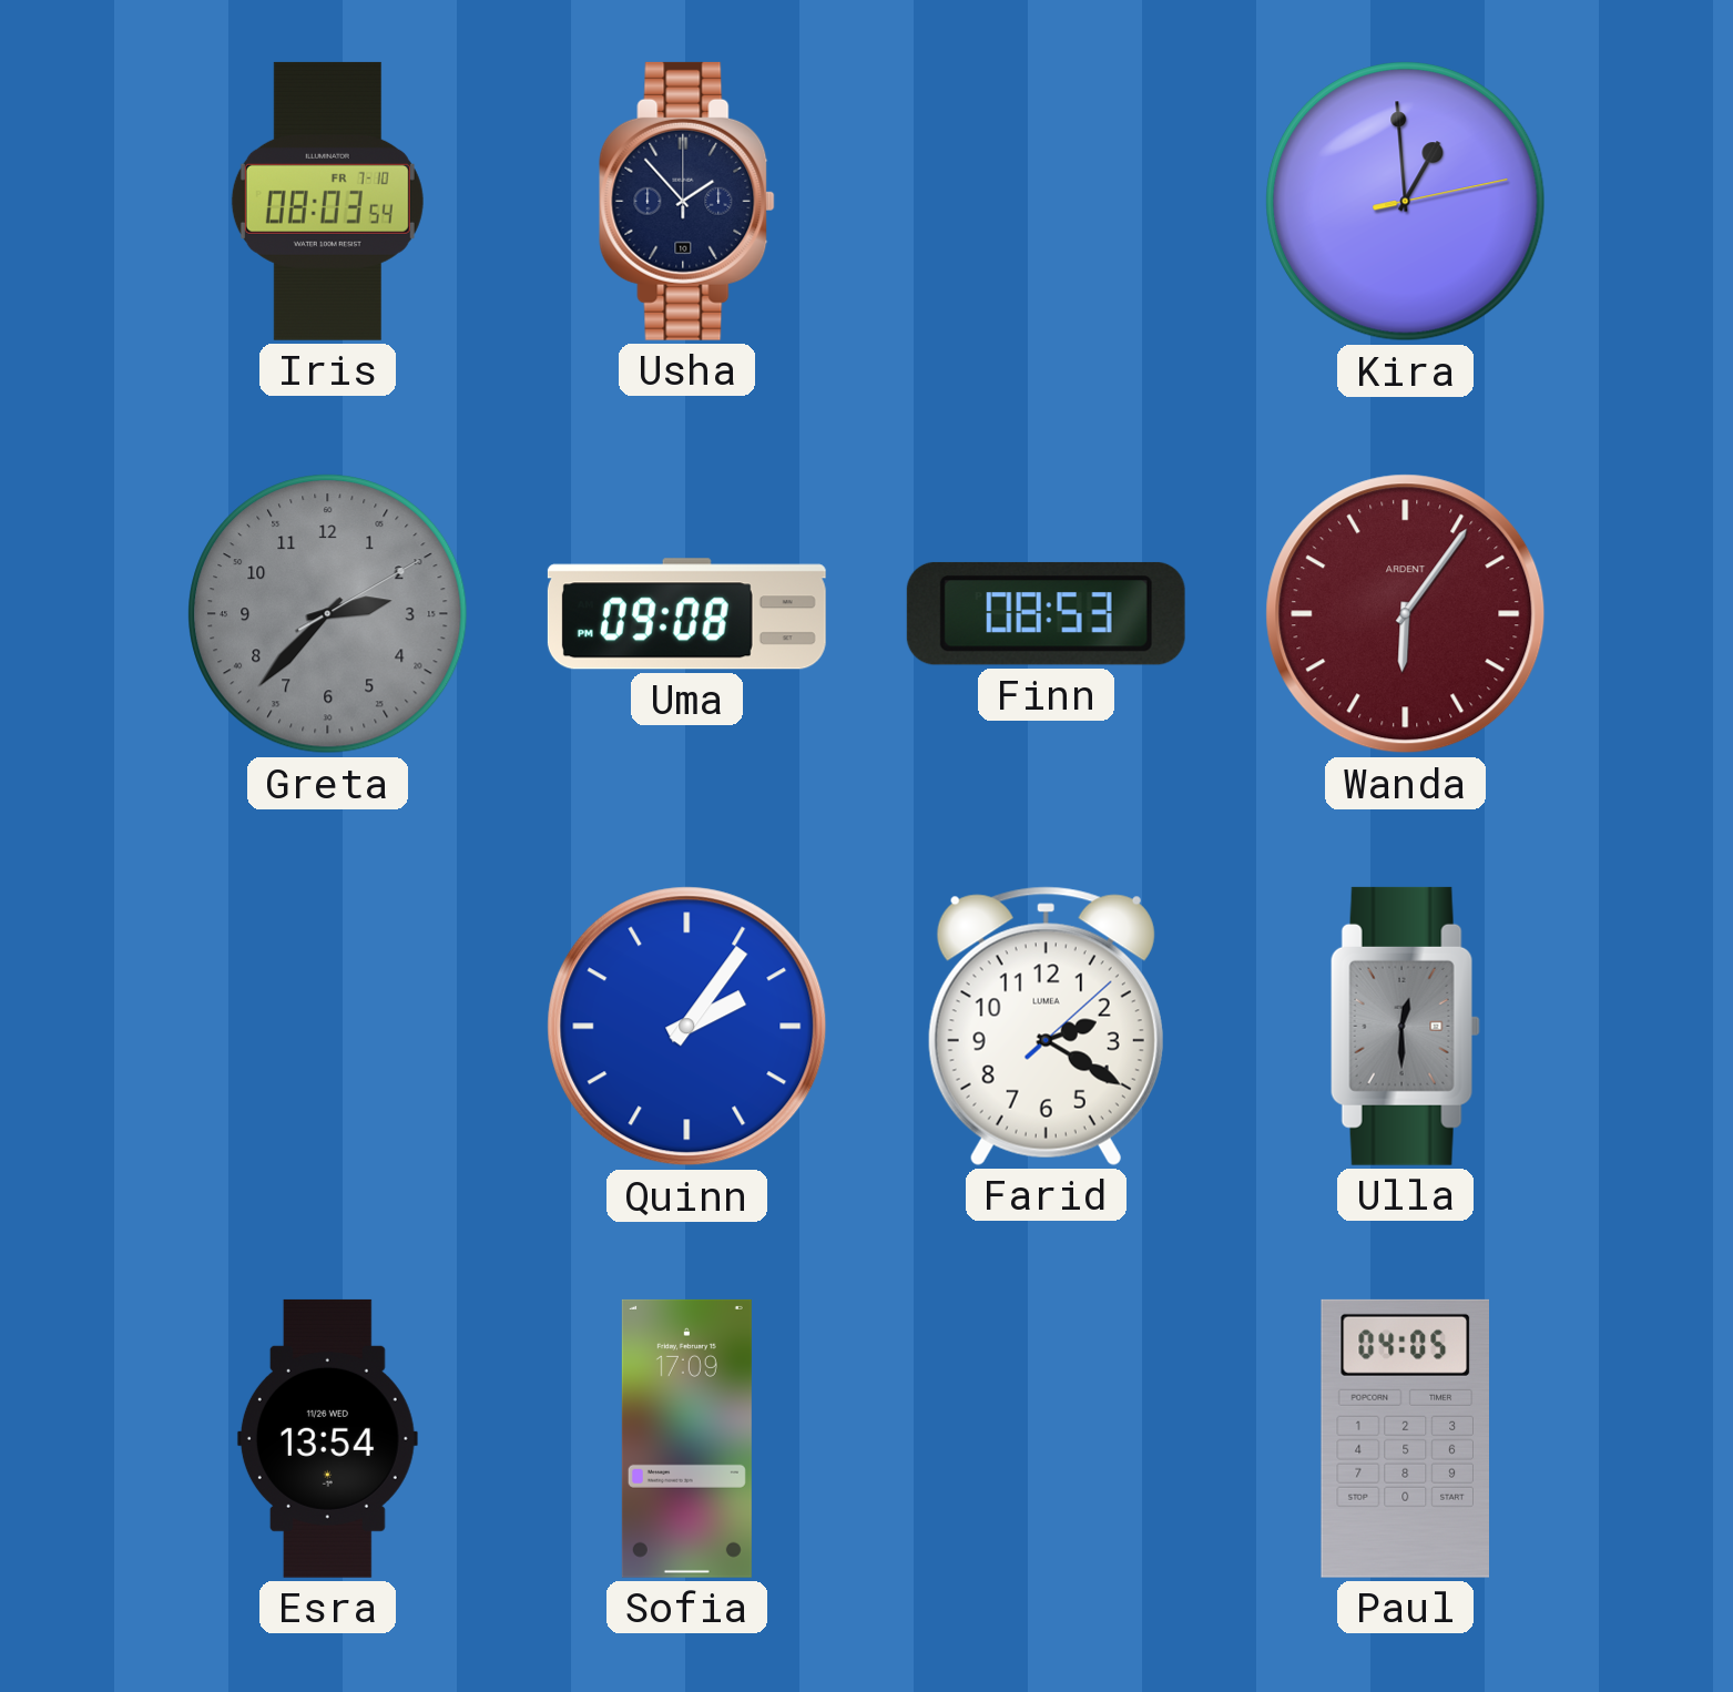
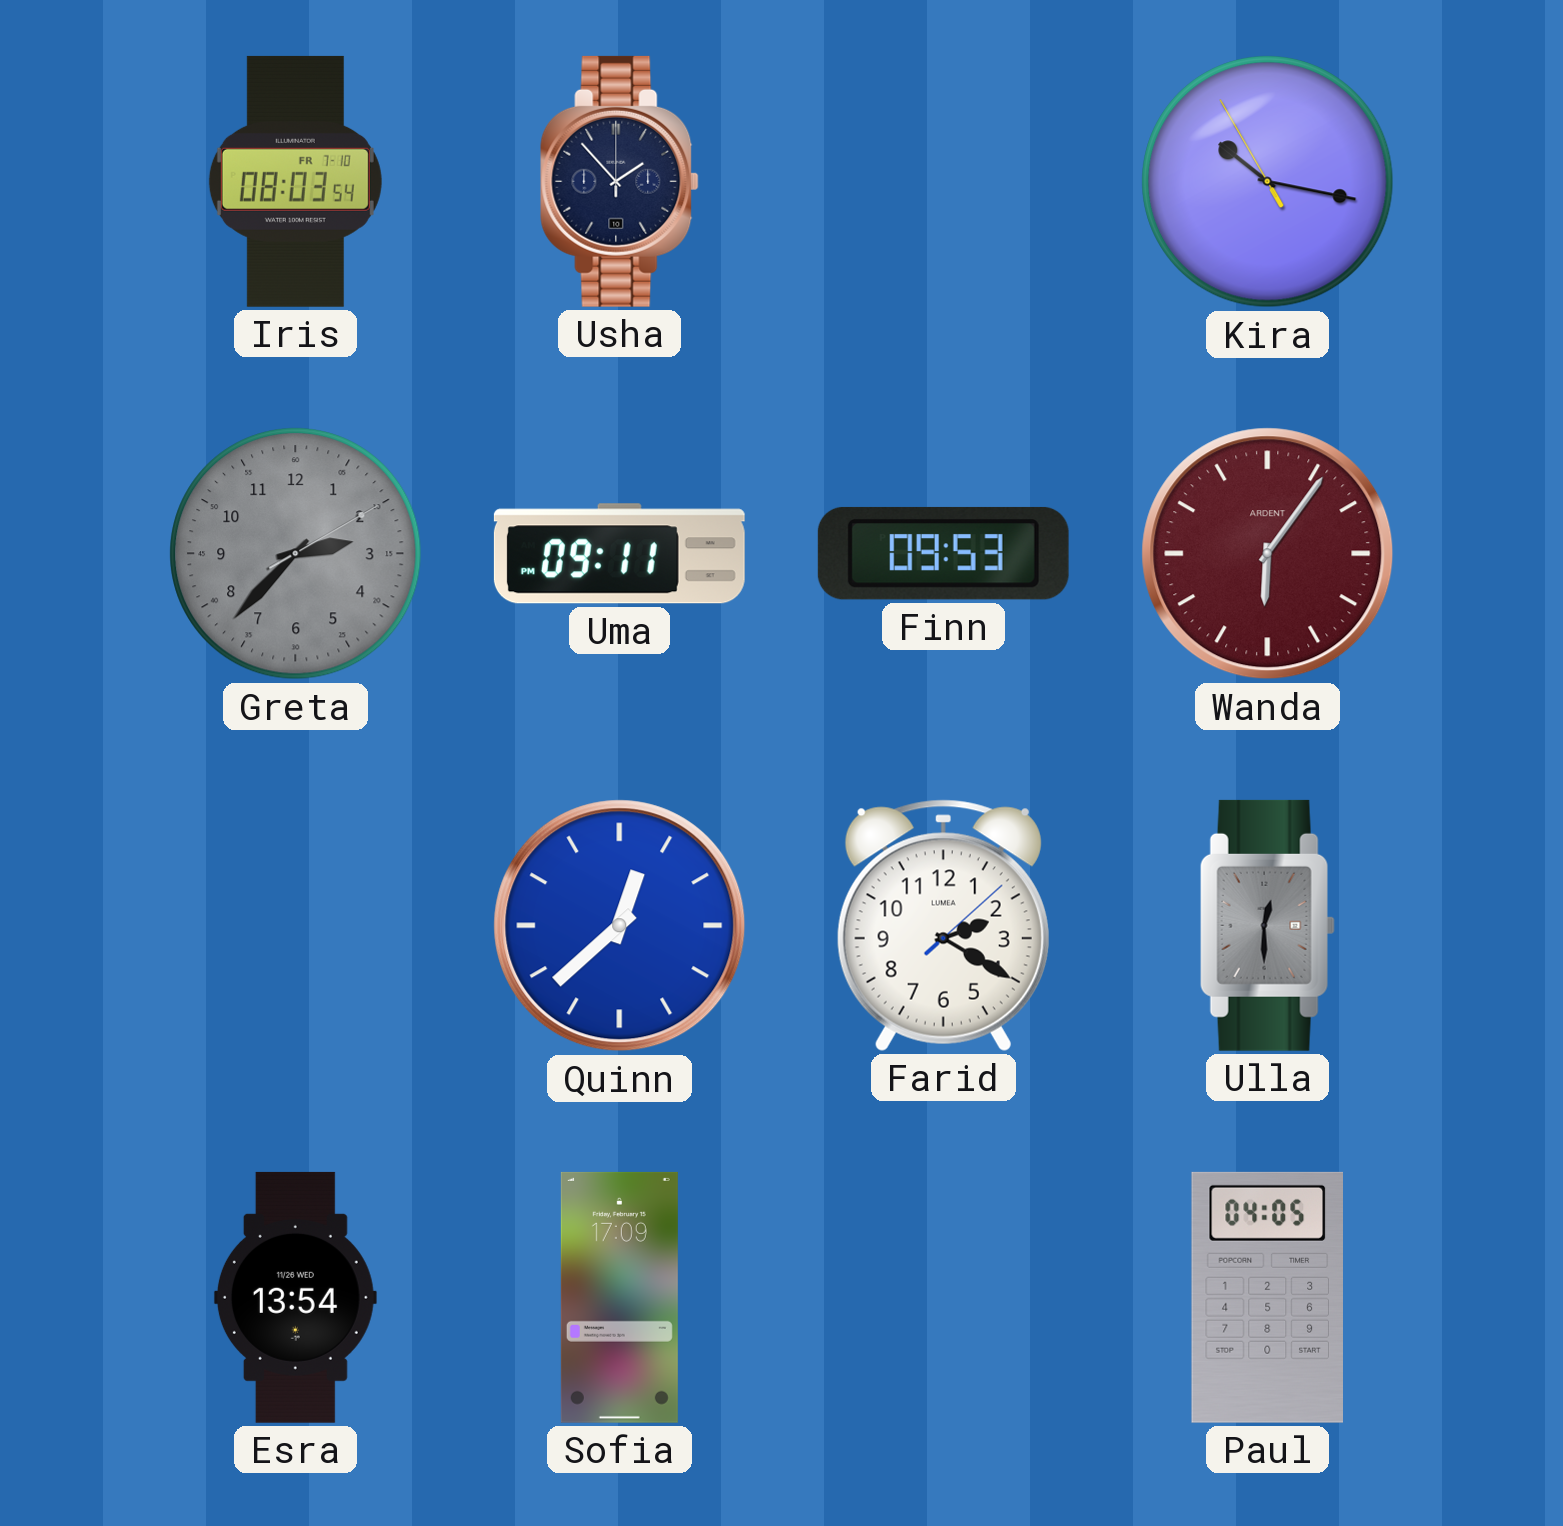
Kira: 12:59 -> 10:16 (1268, 182)
Uma: 09:08 -> 09:11 (619, 554)
Finn: 08:53 -> 09:53 (943, 553)
Quinn: 2:06 -> 12:38 (620, 926)
